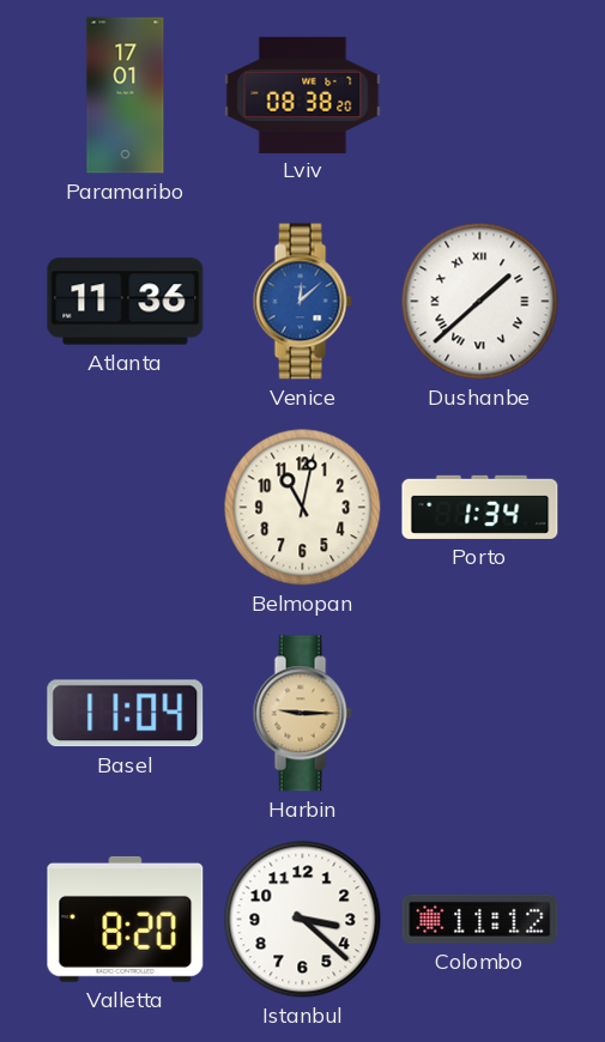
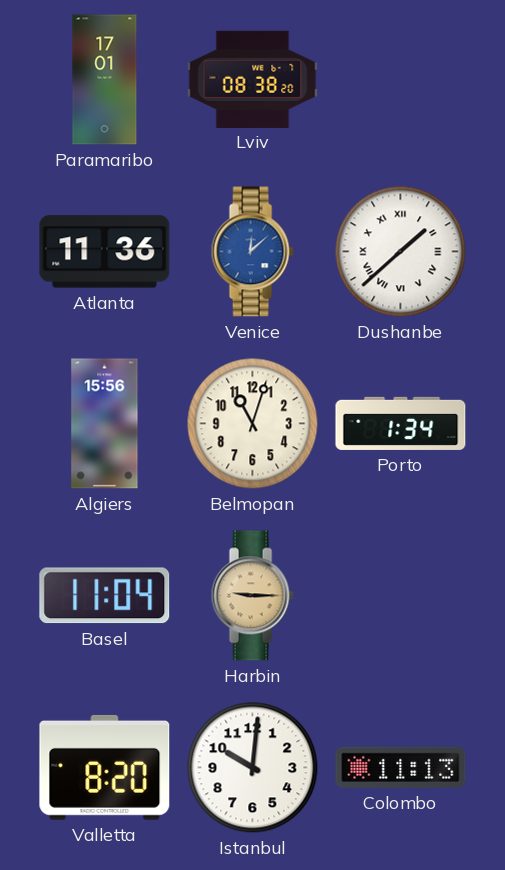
Algiers: none -> 15:56 (105, 424)
Belmopan: 11:02 -> 11:03 (253, 424)
Istanbul: 3:22 -> 10:01 (253, 768)
Colombo: 11:12 -> 11:13 (401, 767)
